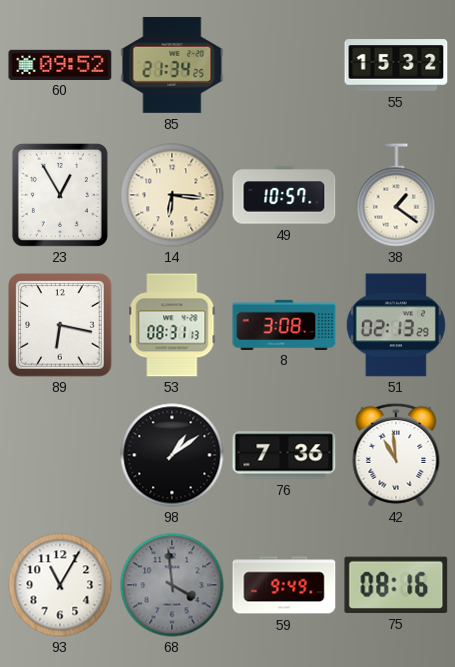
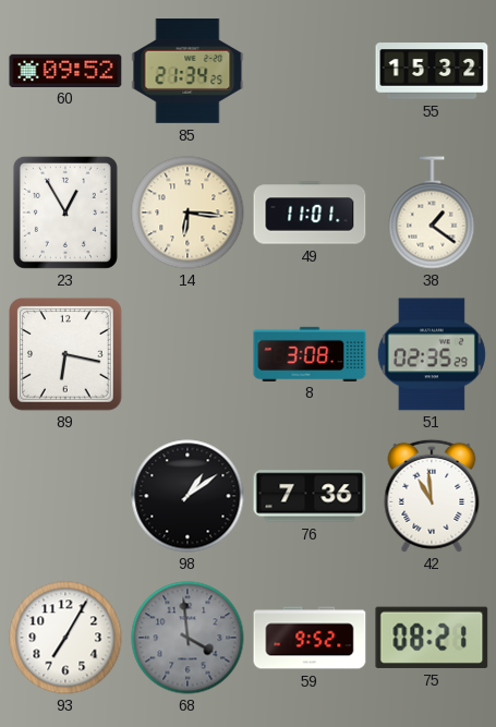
49: 10:57 -> 11:01 (310, 213)
53: 08:31 -> none (172, 325)
51: 02:13 -> 02:35 (432, 354)
93: 11:05 -> 7:05 (65, 638)
59: 9:49 -> 9:52 (310, 638)
75: 08:16 -> 08:21 (432, 638)
